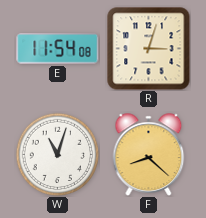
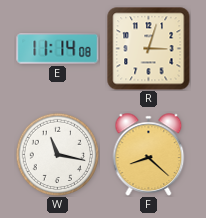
E: 11:54 -> 11:14 (58, 49)
W: 11:03 -> 11:17 (57, 154)
